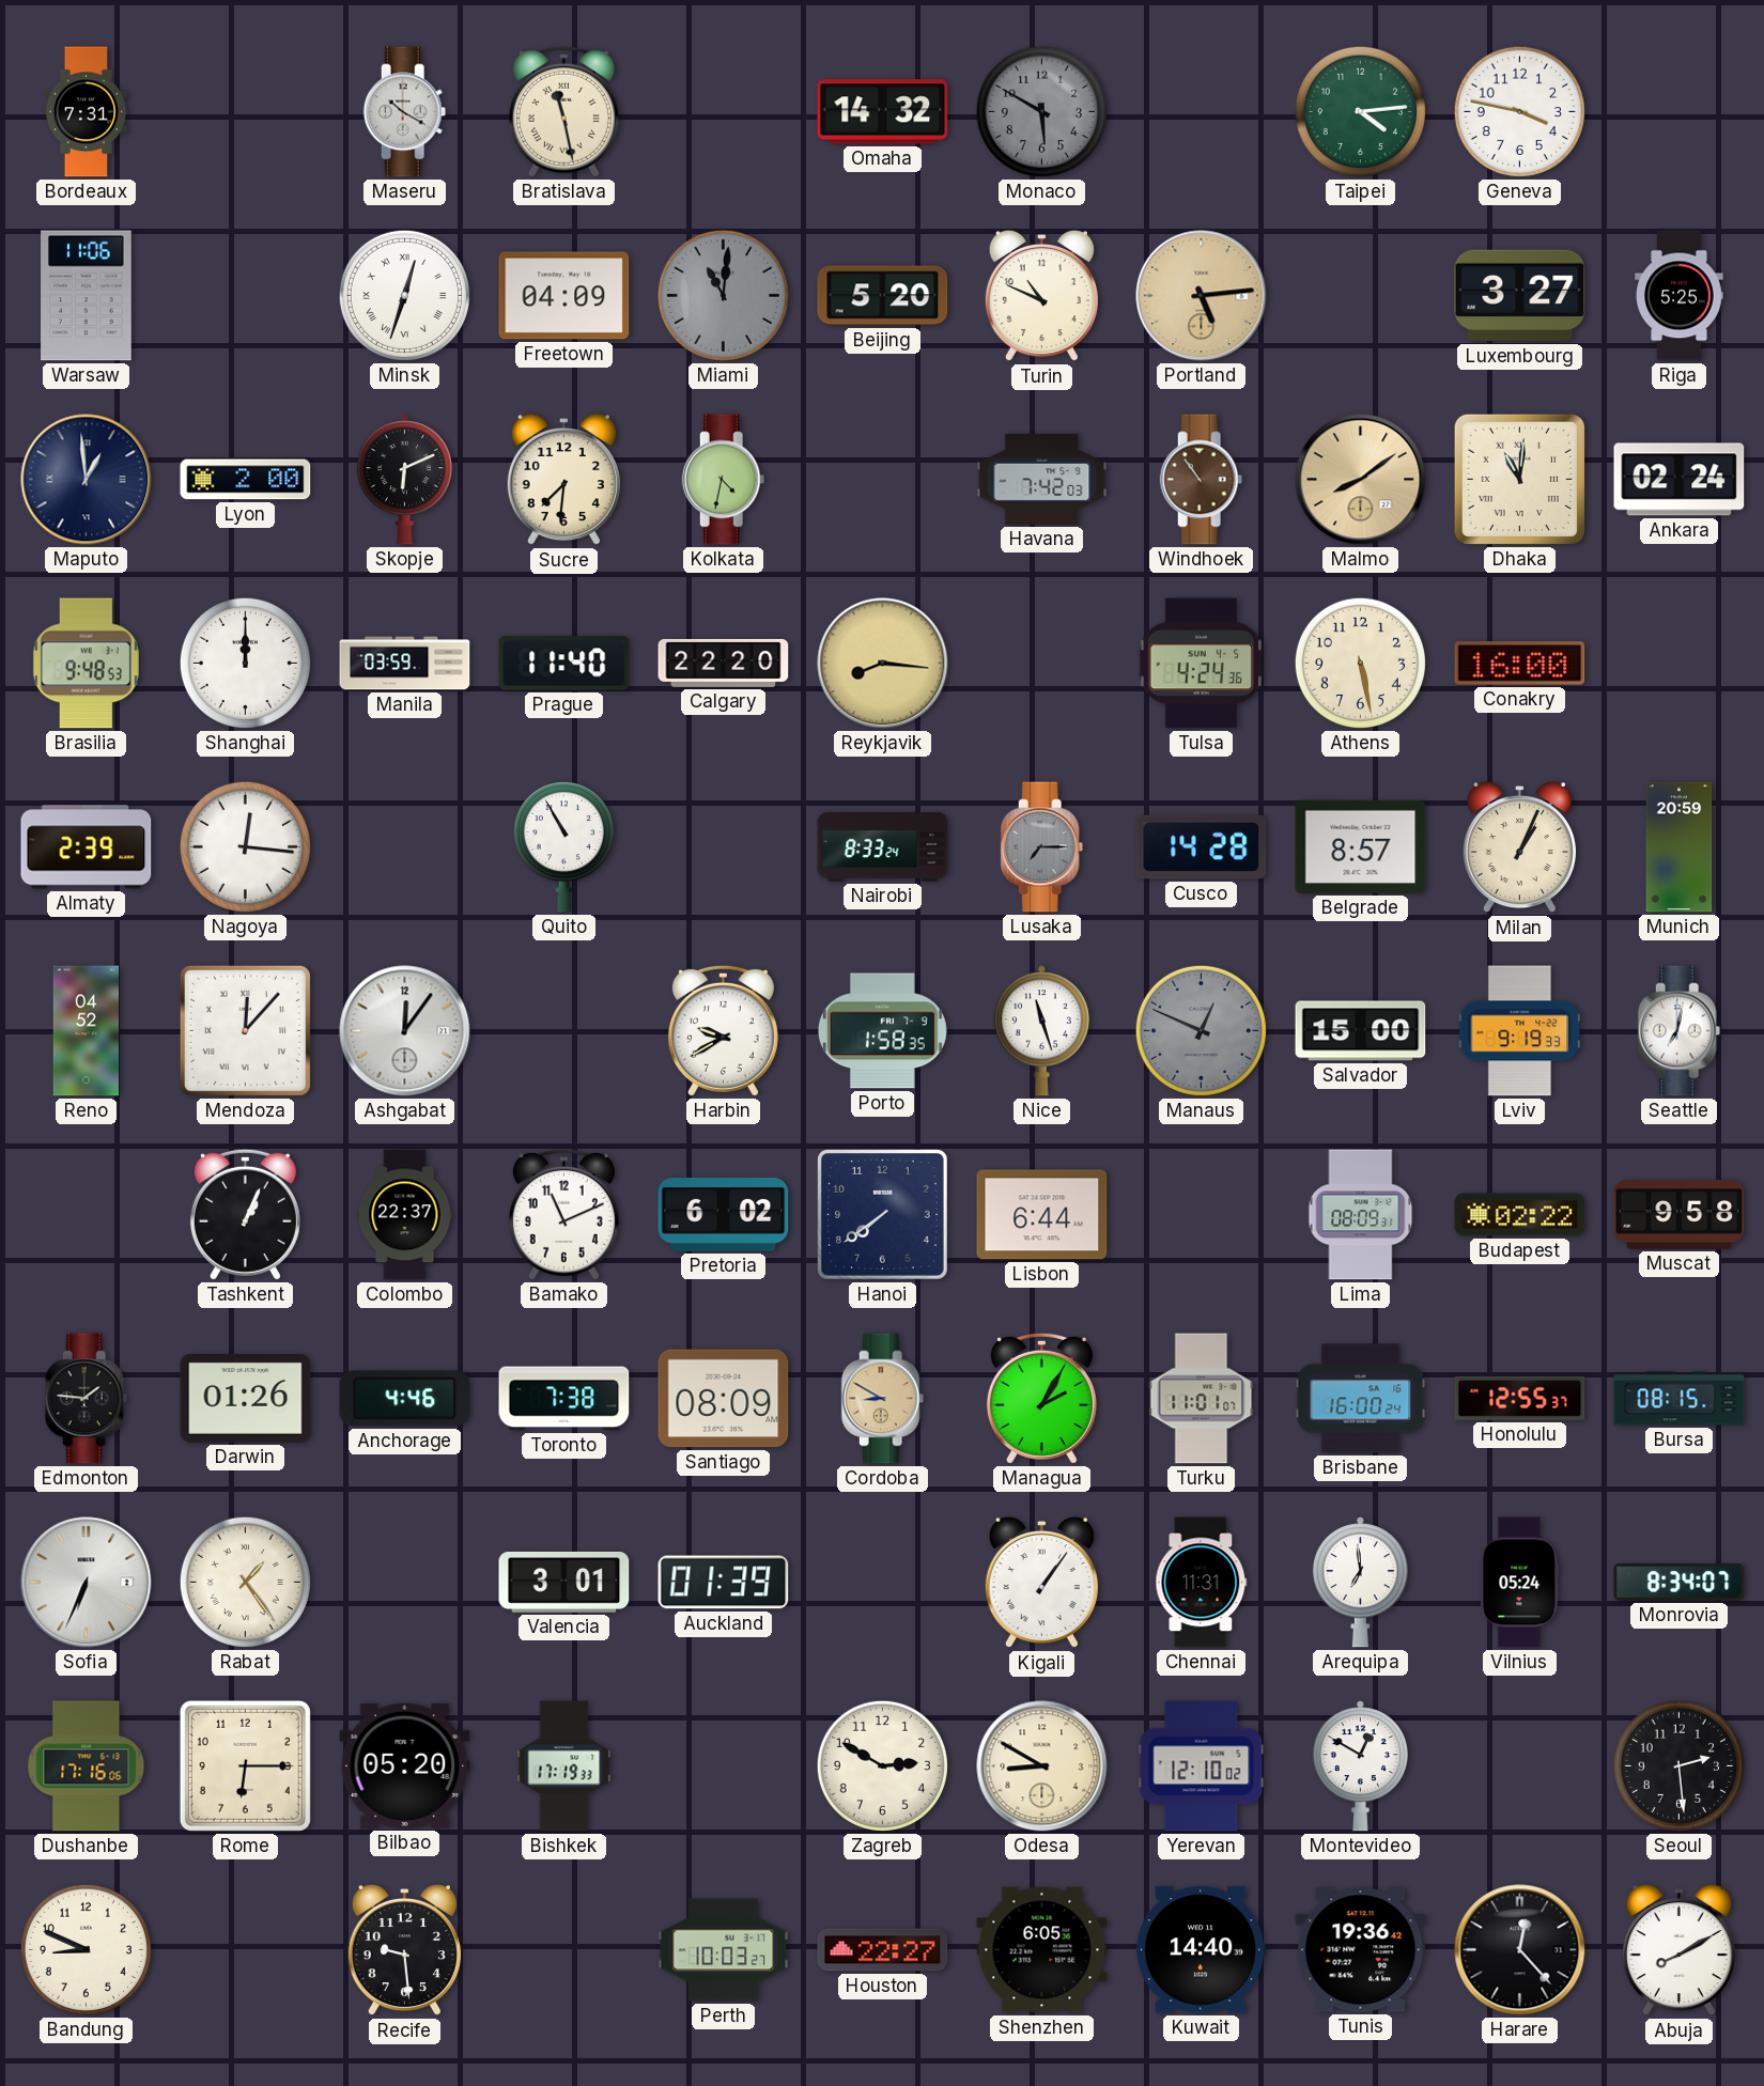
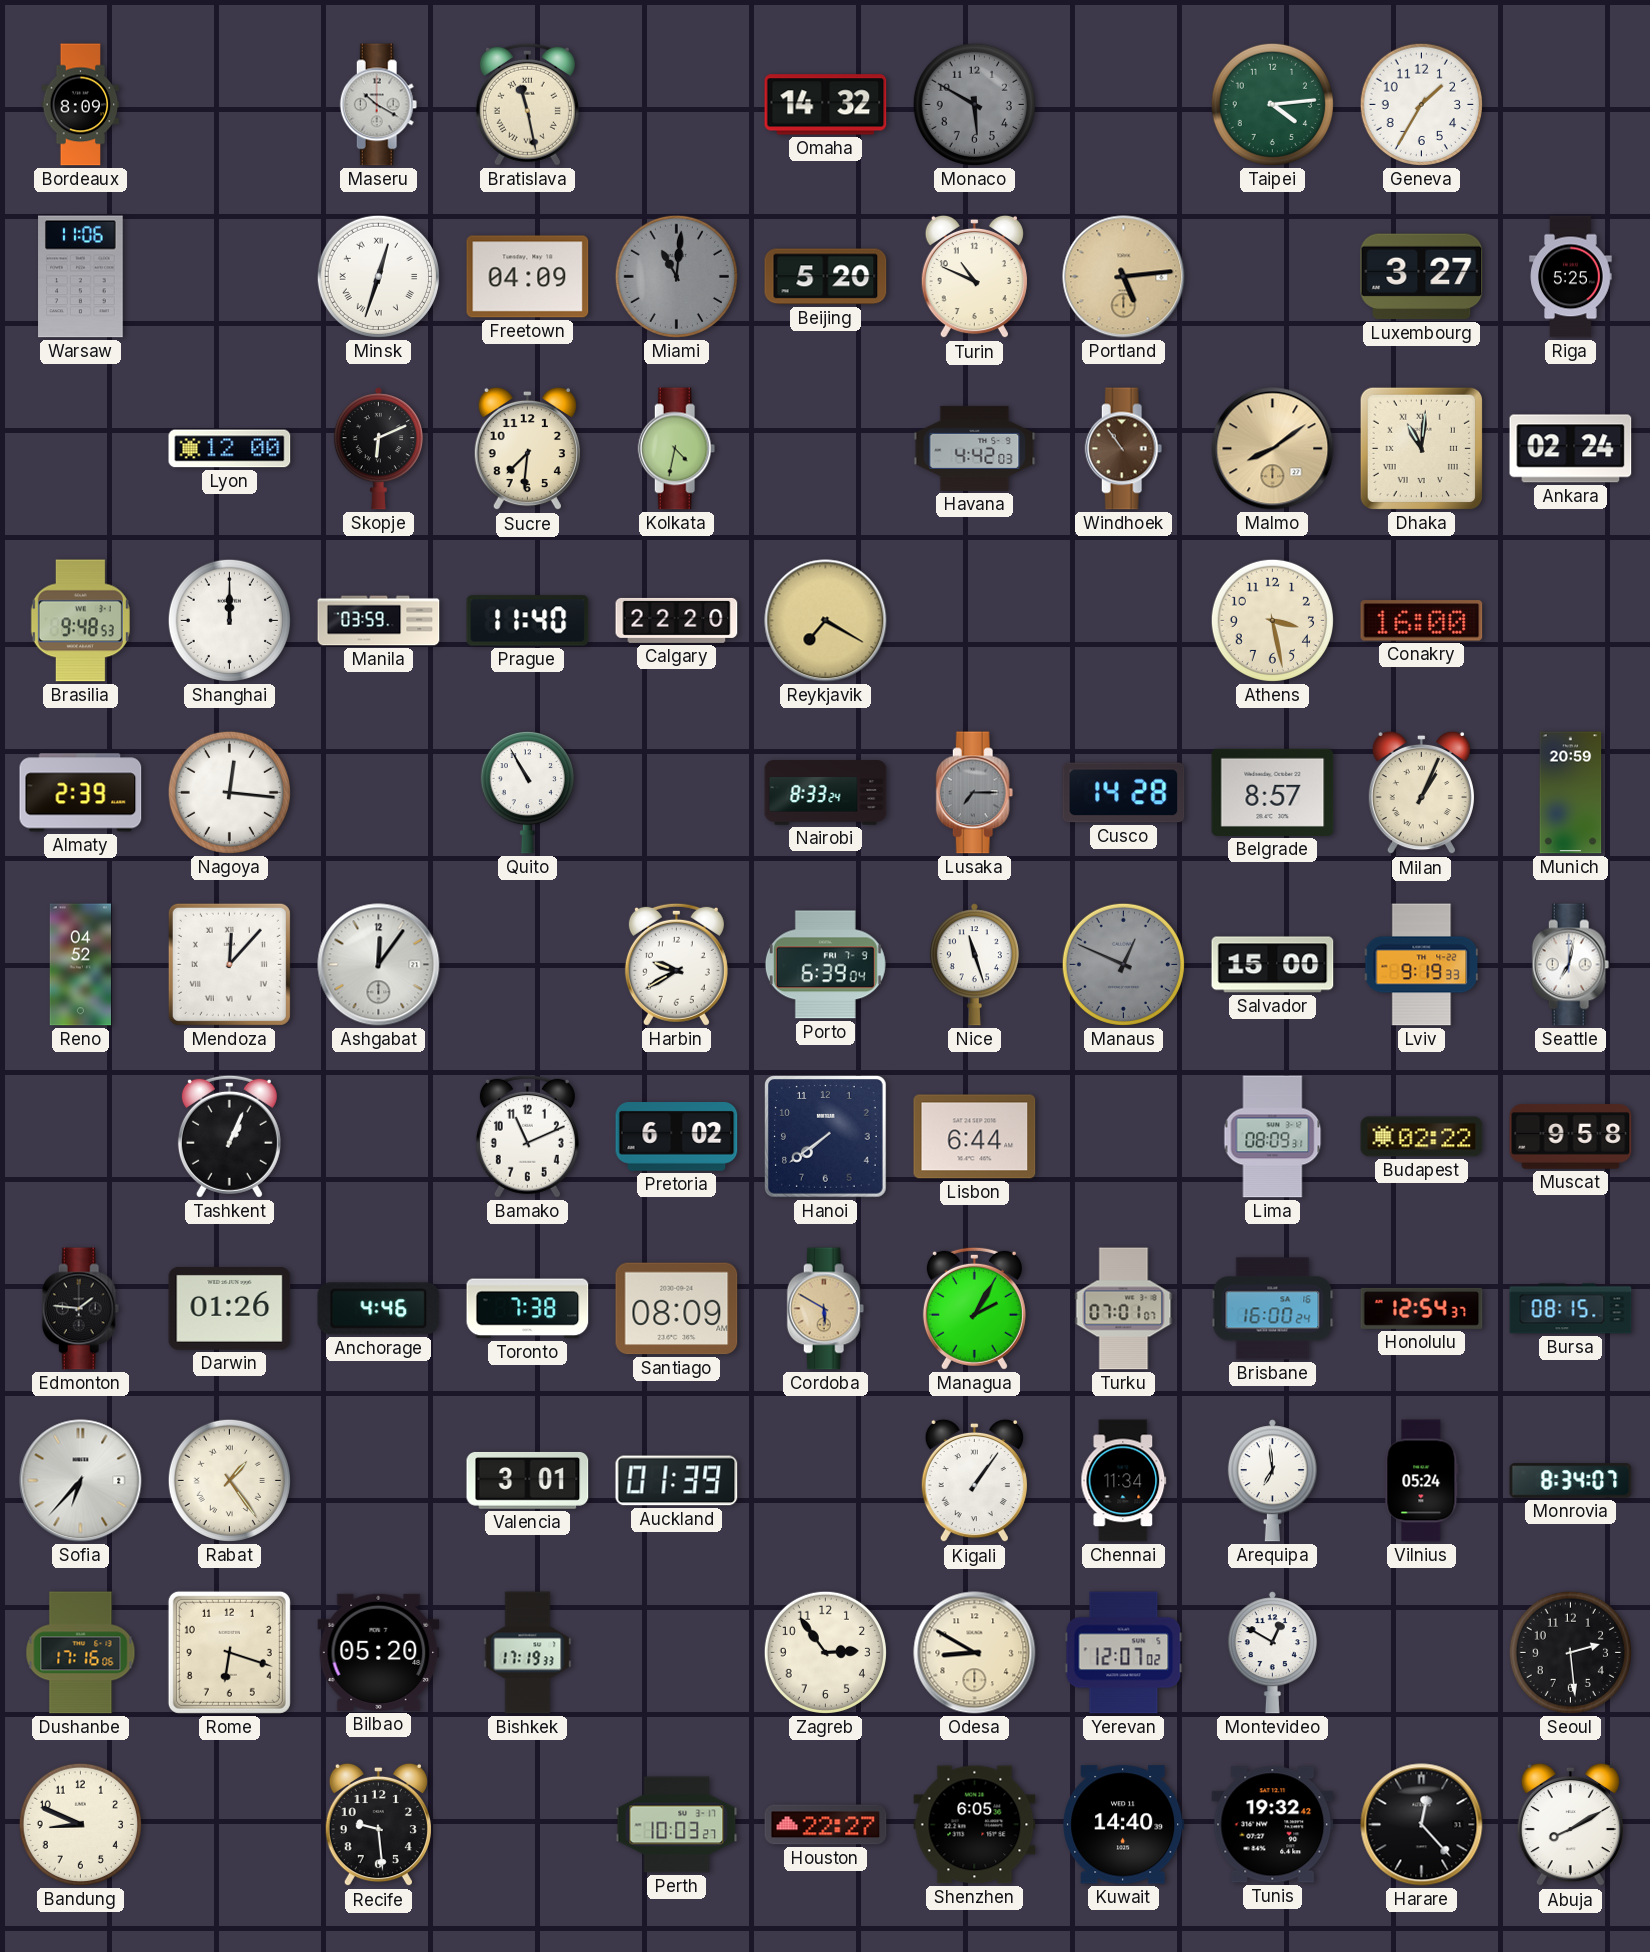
Bordeaux: 7:31 -> 8:09 (81, 105)
Geneva: 3:47 -> 1:35 (1421, 104)
Maputo: 12:59 -> none (87, 480)
Lyon: 2:00 -> 12:00 (230, 449)
Havana: 7:42 -> 4:42 (975, 448)
Reykjavik: 8:16 -> 7:20 (826, 621)
Tulsa: 4:24 -> none (1202, 664)
Athens: 5:28 -> 3:28 (1272, 620)
Porto: 1:58 -> 6:39 (825, 965)
Colombo: 22:37 -> none (405, 1215)
Cordoba: 8:50 -> 5:50 (826, 1309)
Turku: 11:01 -> 07:01 (1124, 1309)
Honolulu: 12:55 -> 12:54 (1422, 1308)
Sofia: 6:34 -> 6:37 (81, 1481)
Chennai: 11:31 -> 11:34 (1124, 1481)
Rome: 6:15 -> 6:18 (229, 1652)
Zagreb: 2:50 -> 2:54 (825, 1652)
Yerevan: 12:10 -> 12:07 (1124, 1653)
Tunis: 19:36 -> 19:32 (1273, 1825)
